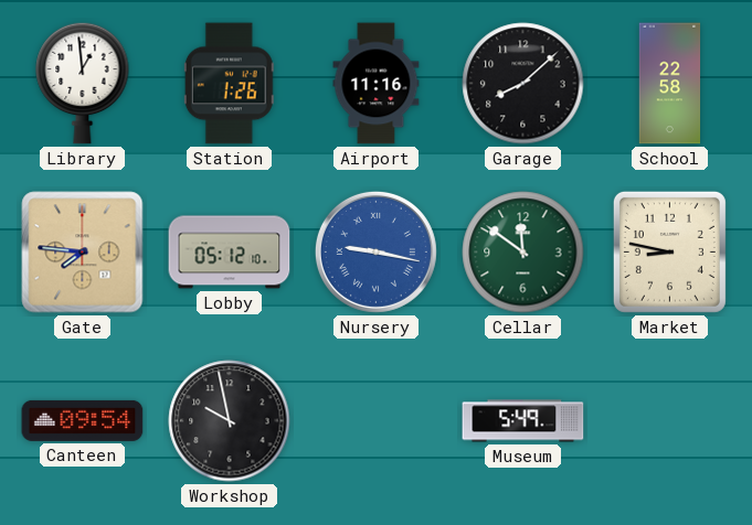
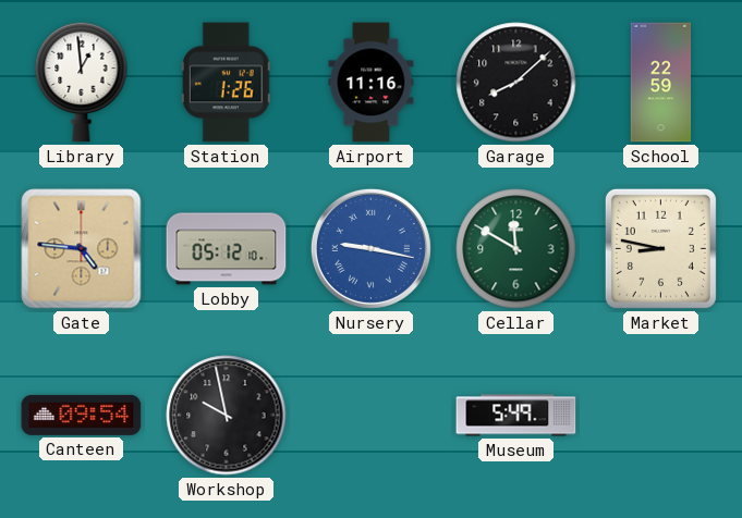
School: 22:58 -> 22:59 (661, 83)
Gate: 7:46 -> 4:46 (82, 249)
Cellar: 11:51 -> 11:50 (516, 249)
